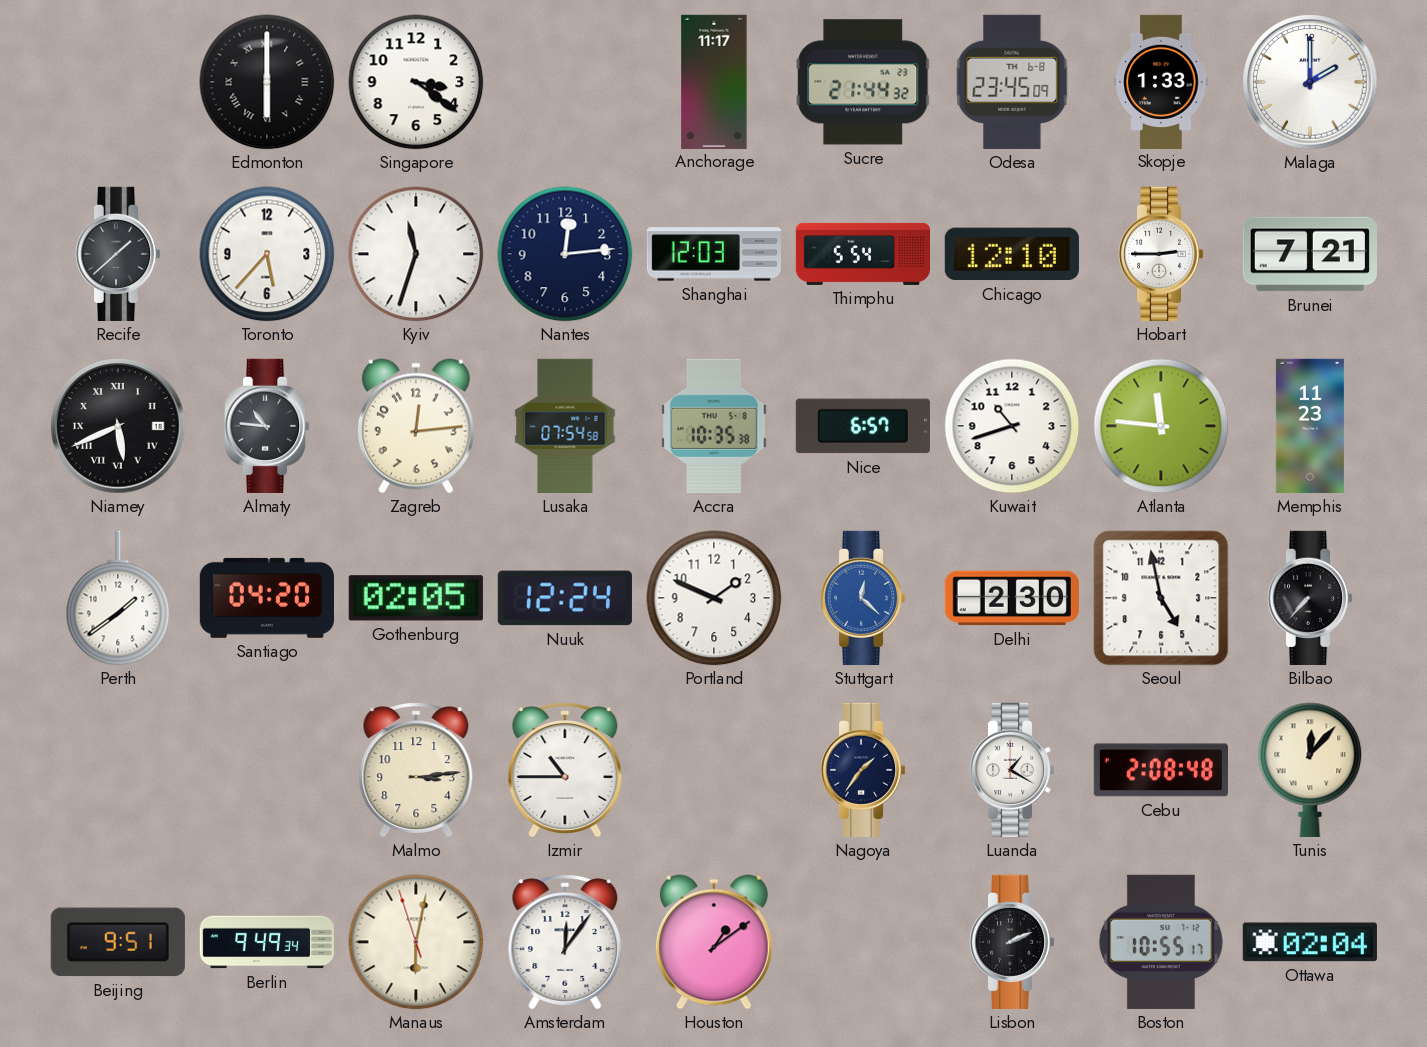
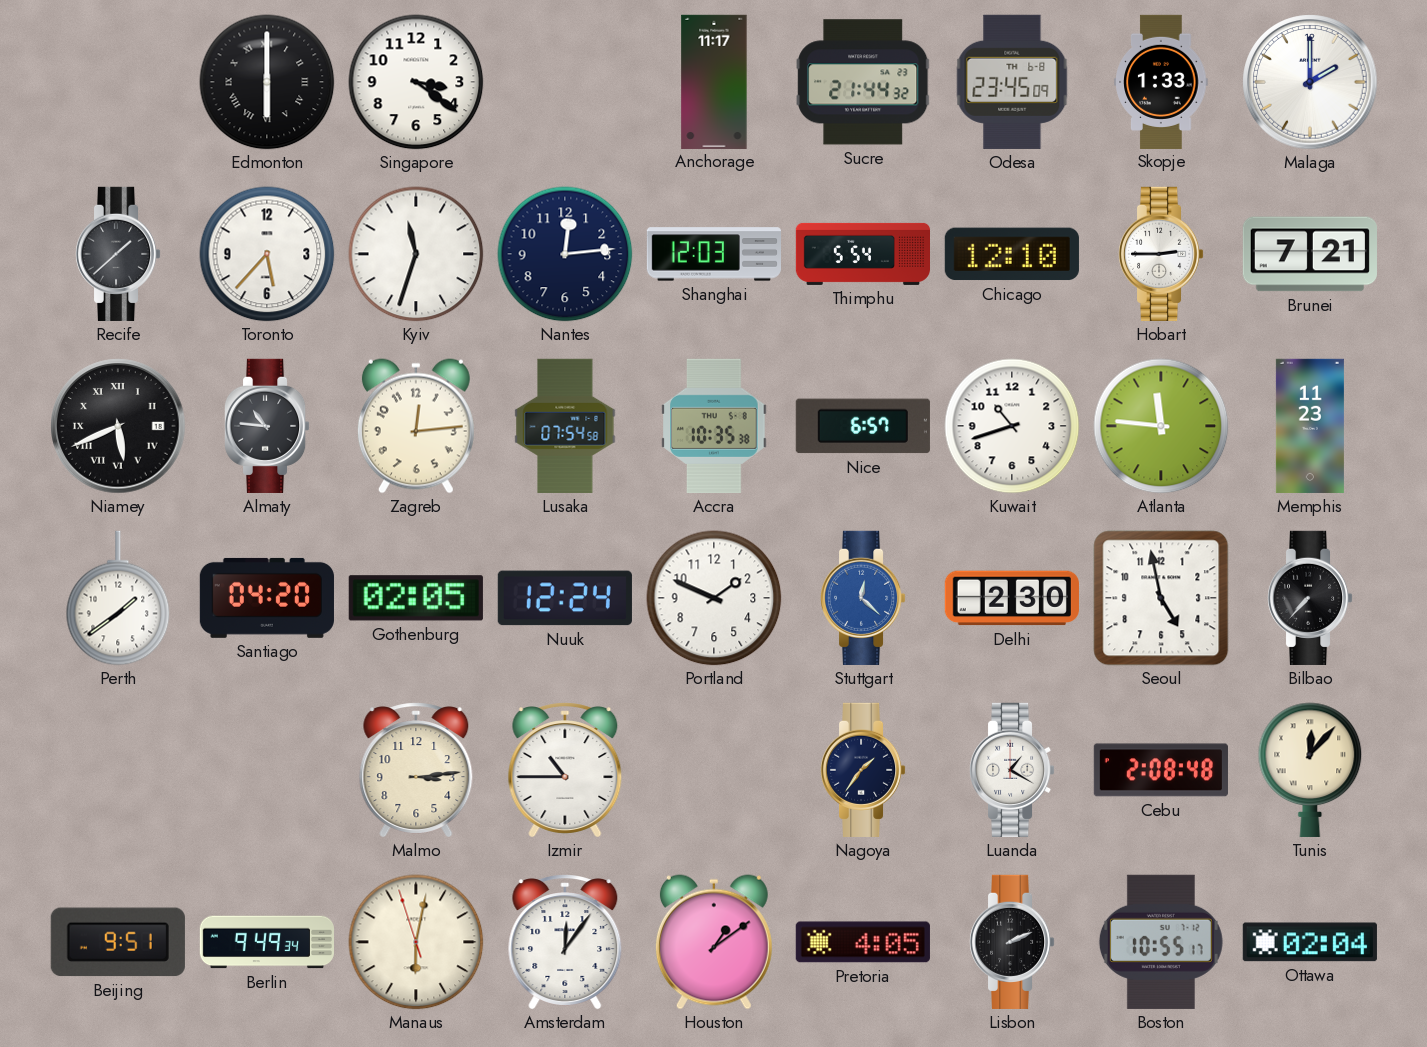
Pretoria: none -> 4:05 (863, 942)
